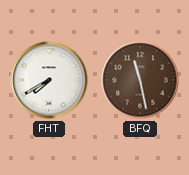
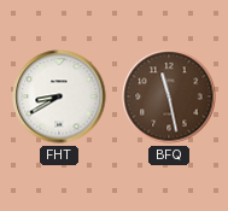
FHT: 7:40 -> 8:40 (59, 96)
